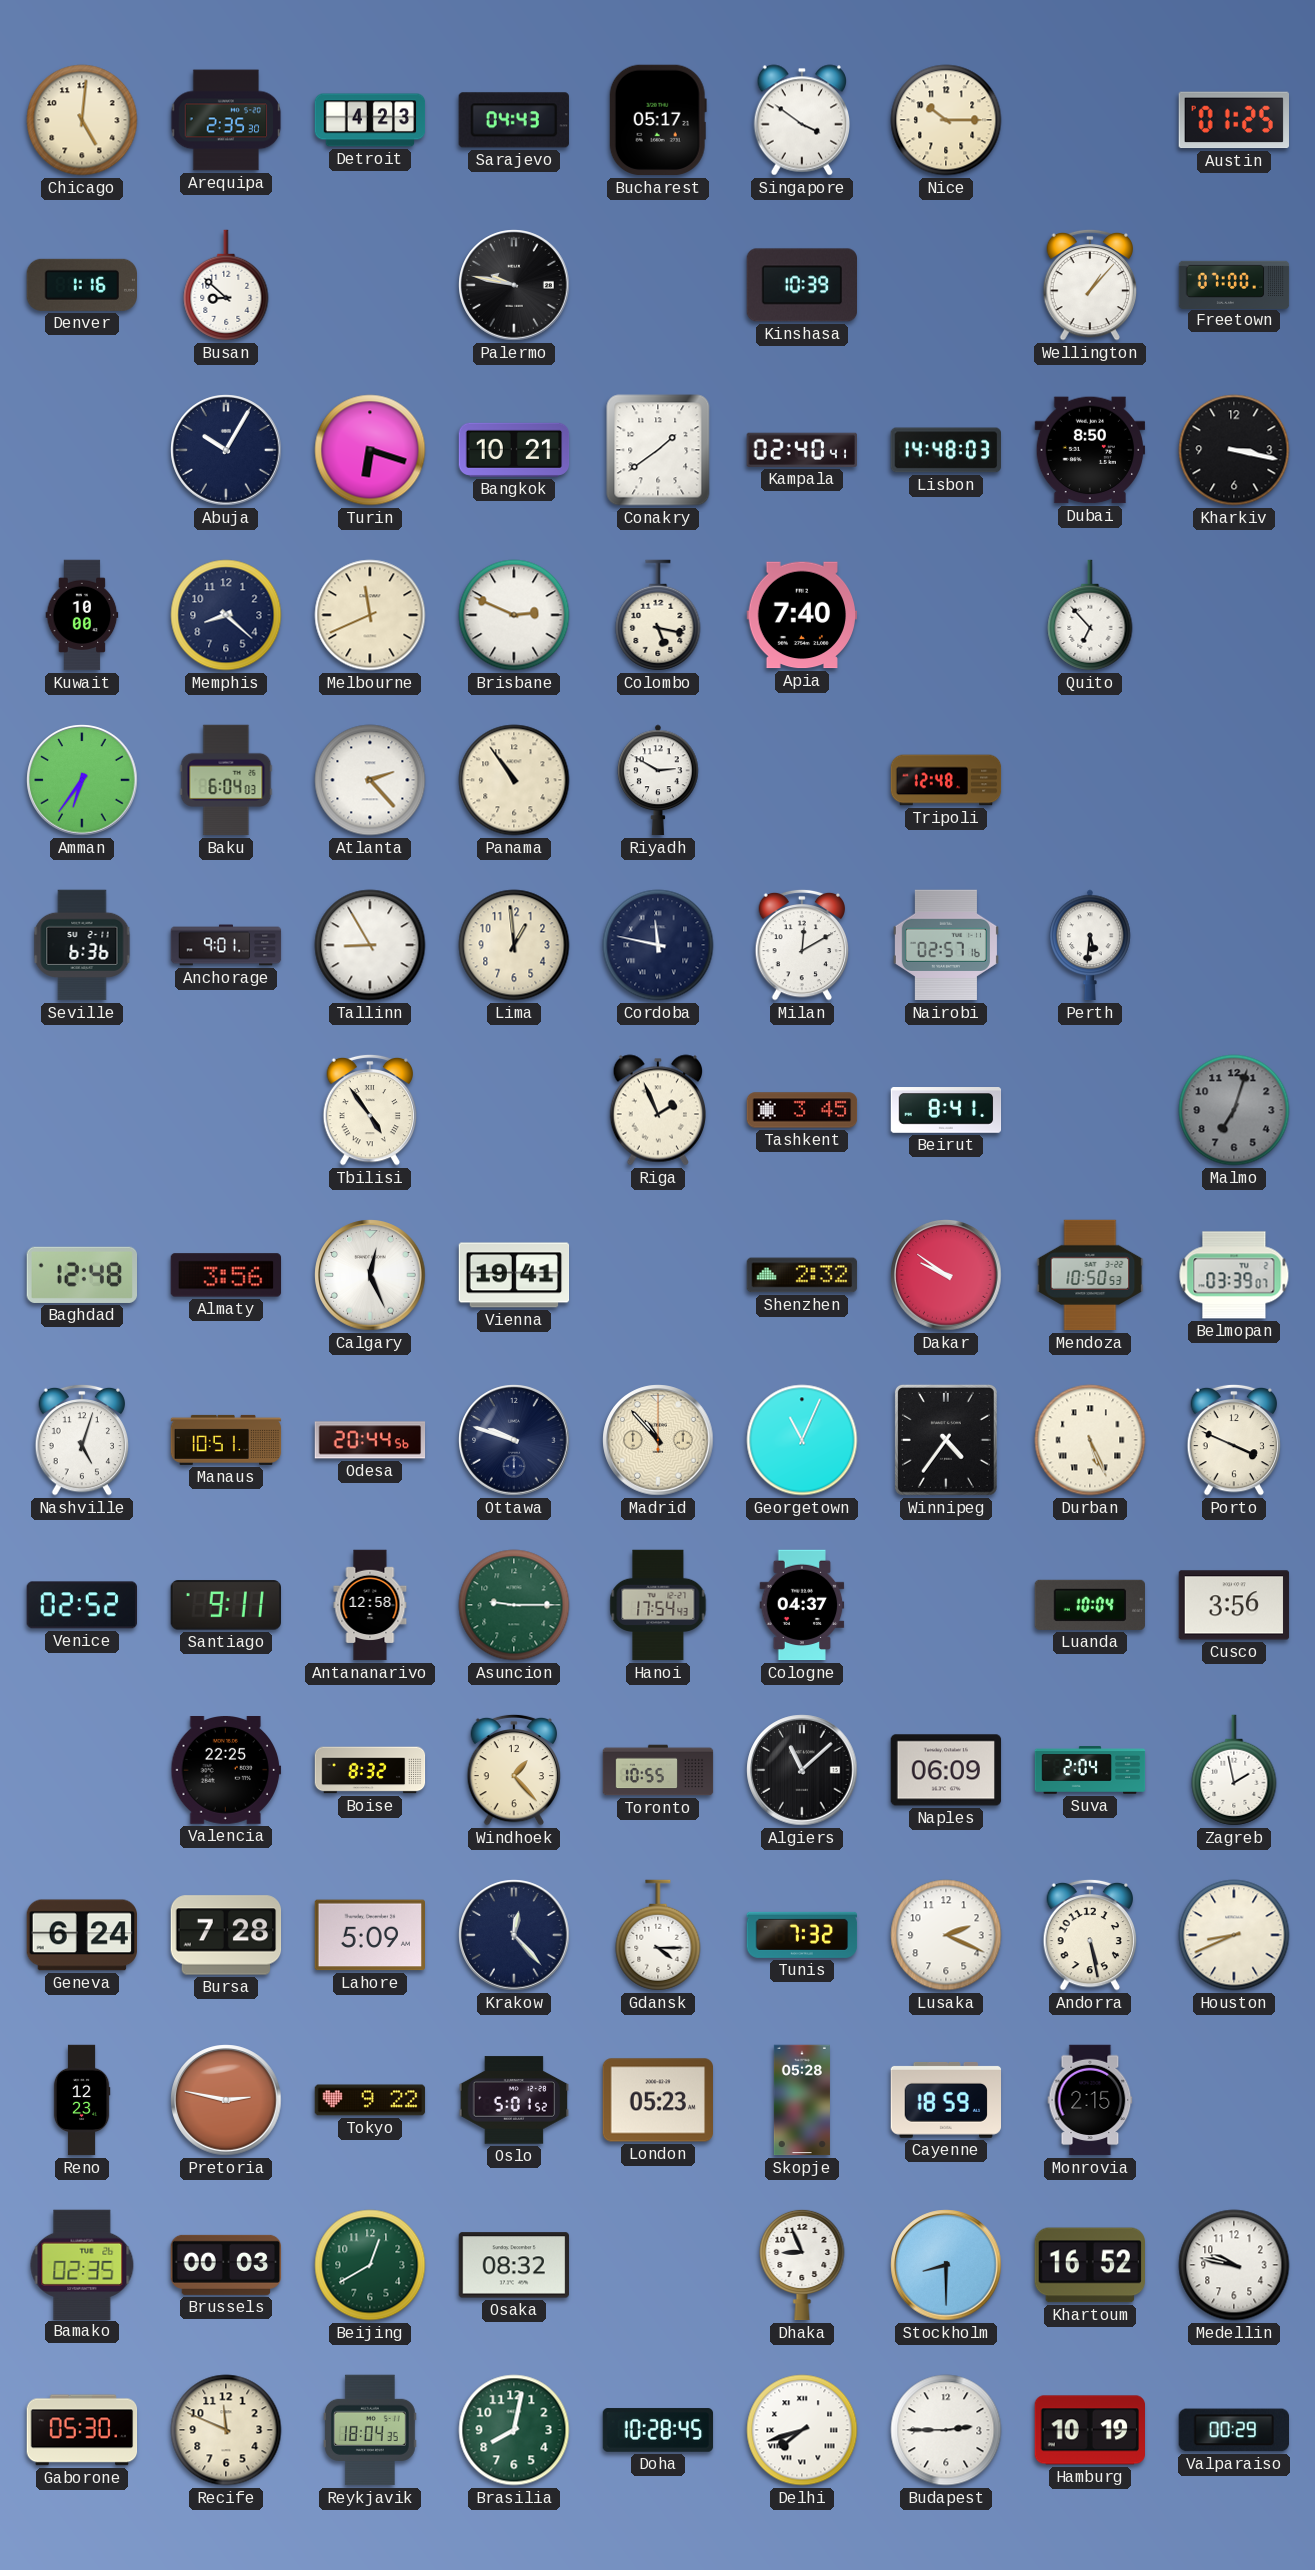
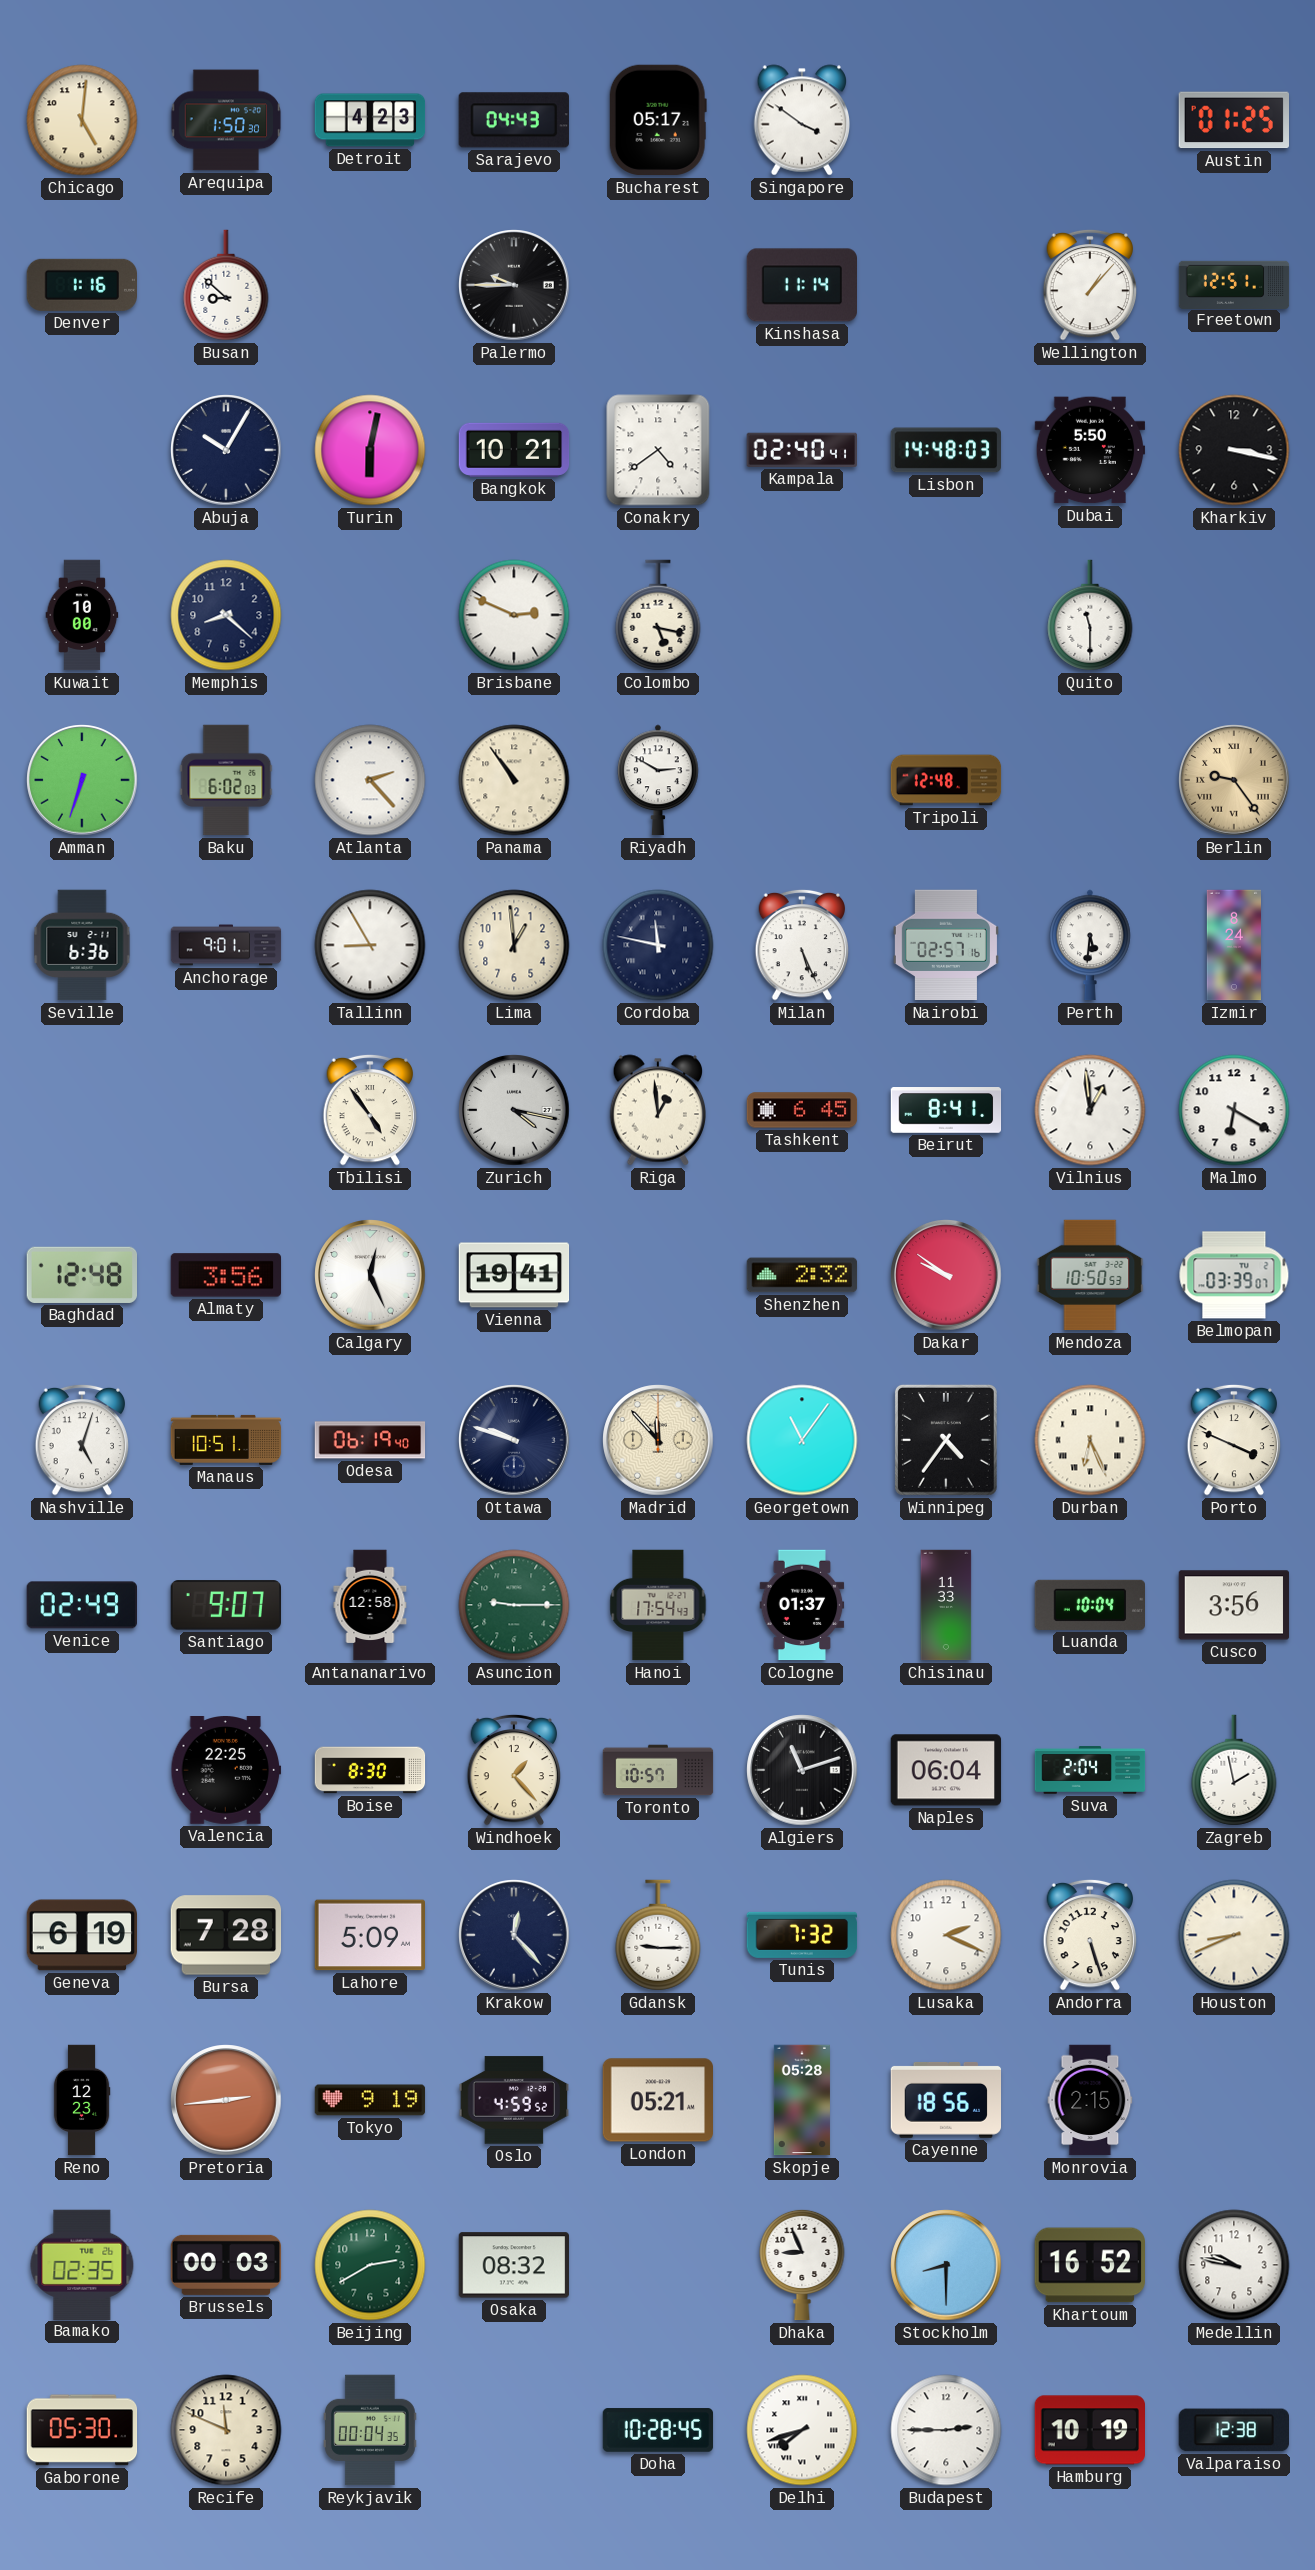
Arequipa: 2:35 -> 1:50 (226, 120)
Nice: 10:15 -> none (946, 120)
Palermo: 9:47 -> 9:45 (514, 285)
Kinshasa: 10:39 -> 11:14 (801, 285)
Freetown: 07:00 -> 12:51 (1234, 284)
Turin: 6:18 -> 6:02 (370, 450)
Conakry: 1:39 -> 4:39 (658, 450)
Dubai: 8:50 -> 5:50 (1090, 450)
Melbourne: 11:41 -> none (370, 615)
Apia: 7:40 -> none (802, 615)
Quito: 6:53 -> 11:30 (1090, 615)
Amman: 6:36 -> 6:33 (82, 780)
Baku: 6:04 -> 6:02 (226, 780)
Berlin: none -> 9:24 (1234, 780)
Milan: 12:10 -> 5:26 (802, 945)
Izmir: none -> 8:24 (1233, 945)
Zurich: none -> 4:17 (514, 1110)
Riga: 1:56 -> 12:59 (657, 1110)
Tashkent: 3:45 -> 6:45 (802, 1110)
Vilnius: none -> 12:59 (1090, 1110)
Malmo: 7:03 -> 6:20 (1234, 1110)
Malmo dial: grey -> white (1234, 1110)
Odesa: 20:44 -> 06:19 (370, 1440)
Madrid: 10:53 -> 11:53 (658, 1440)
Georgetown: 11:04 -> 11:06 (802, 1440)
Durban: 5:26 -> 6:26 (1090, 1440)
Venice: 02:52 -> 02:49 (81, 1605)
Santiago: 9:11 -> 9:07 (225, 1605)
Cologne: 04:37 -> 01:37 (802, 1605)
Chisinau: none -> 11:33 (946, 1605)
Boise: 8:32 -> 8:30 (370, 1770)
Toronto: 10:55 -> 10:57 (658, 1770)
Algiers: 11:08 -> 11:12 (802, 1770)
Naples: 06:09 -> 06:04 (946, 1770)
Geneva: 6:24 -> 6:19 (81, 1935)
Gdansk: 4:15 -> 9:15 (658, 1935)
Andorra: 5:28 -> 5:27 (1090, 1935)
Pretoria: 2:47 -> 2:44 (226, 2100)
Tokyo: 9:22 -> 9:19 (370, 2100)
Oslo: 5:01 -> 4:59 (514, 2100)
London: 05:23 -> 05:21 (658, 2100)
Cayenne: 18:59 -> 18:56 (946, 2100)
Beijing: 12:40 -> 2:40 (370, 2265)
Reykjavik: 18:04 -> 00:04 (370, 2430)
Brasilia: 8:02 -> none (514, 2430)
Valparaiso: 00:29 -> 12:38 (1233, 2430)
